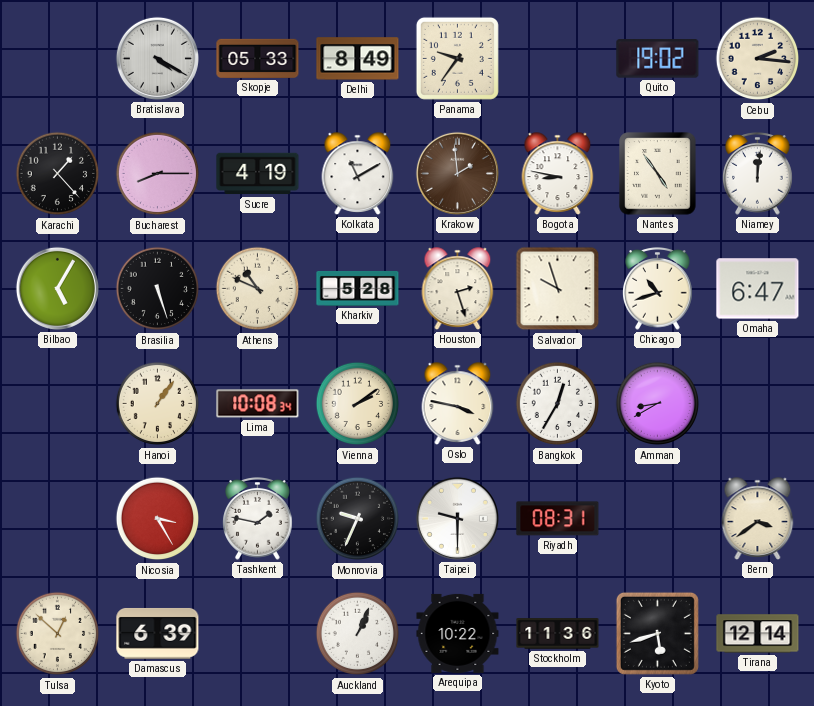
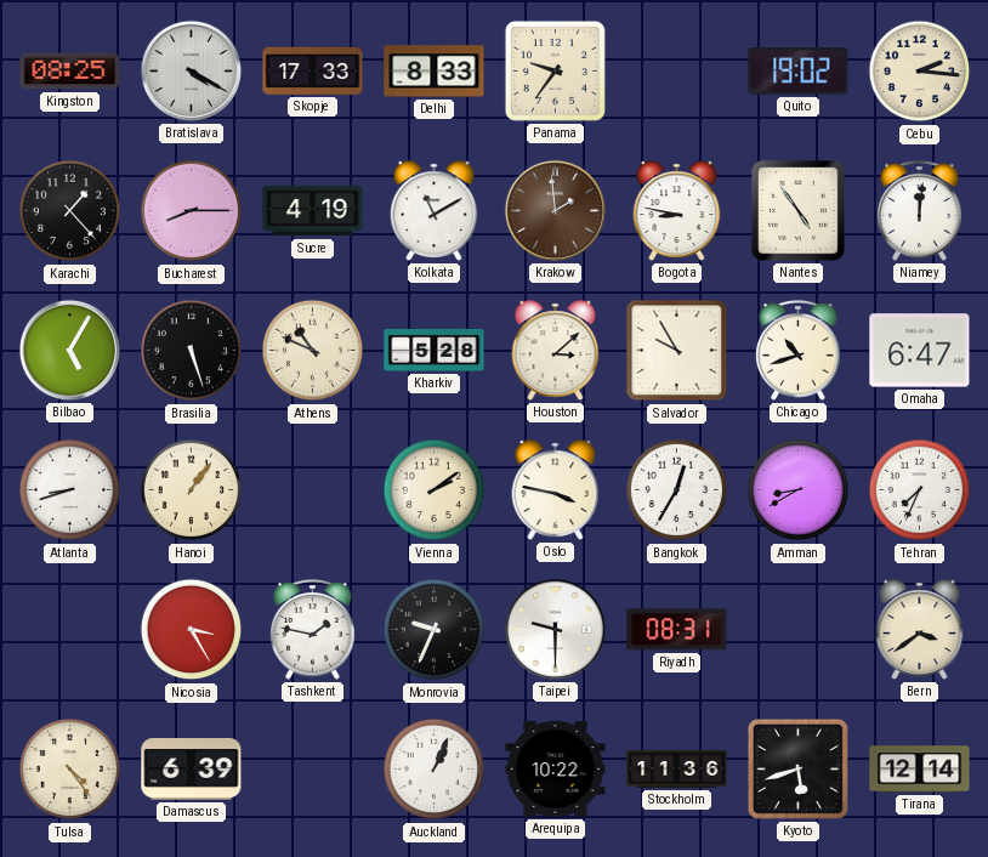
Kingston: none -> 08:25 (70, 72)
Skopje: 05:33 -> 17:33 (313, 70)
Delhi: 8:49 -> 8:33 (435, 72)
Houston: 2:27 -> 3:08 (556, 351)
Salvador: 9:57 -> 9:55 (677, 351)
Atlanta: none -> 8:42 (70, 490)
Lima: 10:08 -> none (258, 404)
Tehran: none -> 7:34 (920, 490)
Tulsa: 12:52 -> 4:24 (70, 770)
